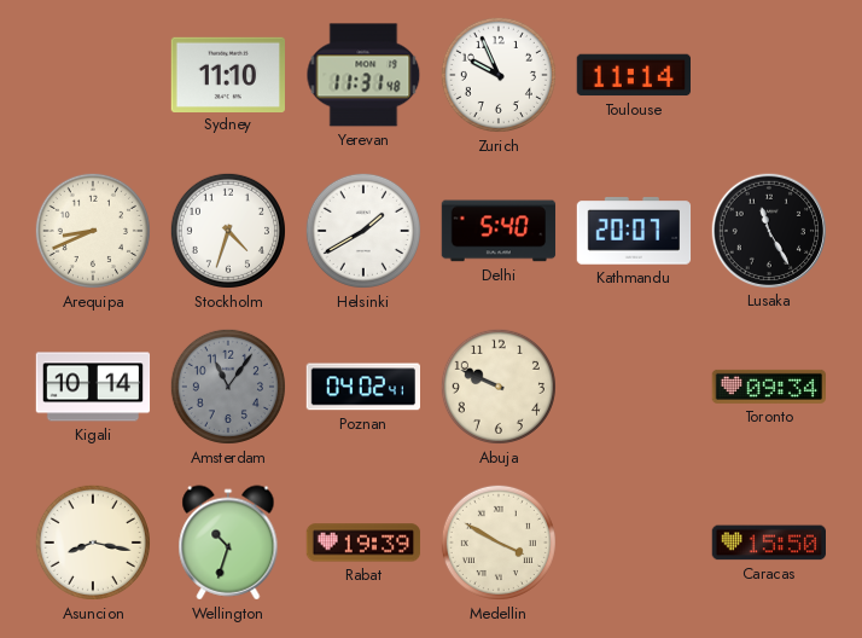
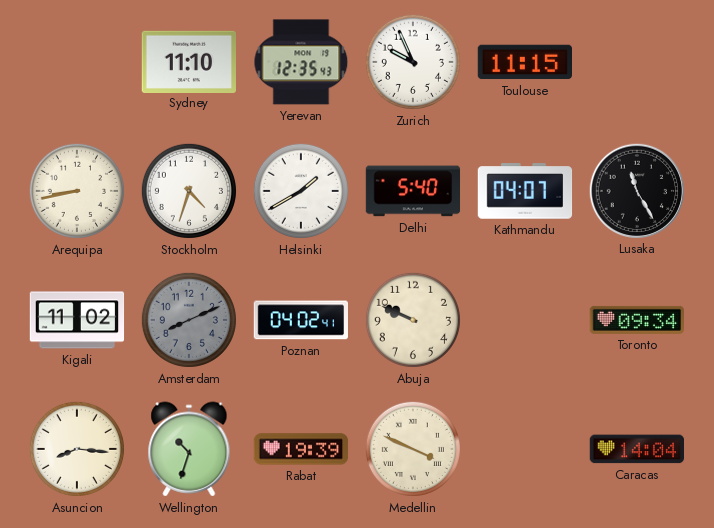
Yerevan: 11:31 -> 12:35 (301, 62)
Toulouse: 11:14 -> 11:15 (524, 62)
Arequipa: 8:41 -> 8:43 (77, 191)
Kathmandu: 20:07 -> 04:07 (525, 191)
Kigali: 10:14 -> 11:02 (77, 320)
Amsterdam: 11:06 -> 8:11 (189, 320)
Asuncion: 8:17 -> 8:16 (77, 449)
Medellin: 3:50 -> 3:49 (413, 449)
Caracas: 15:50 -> 14:04 (636, 449)
